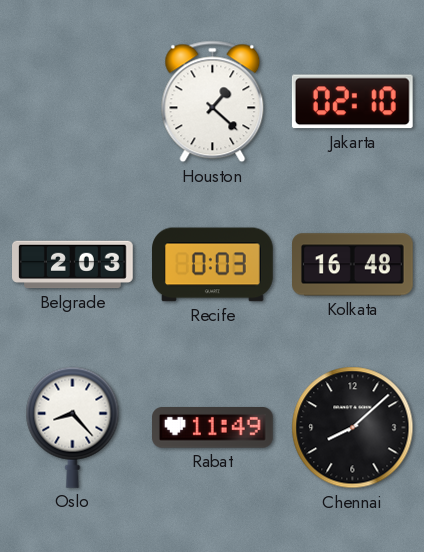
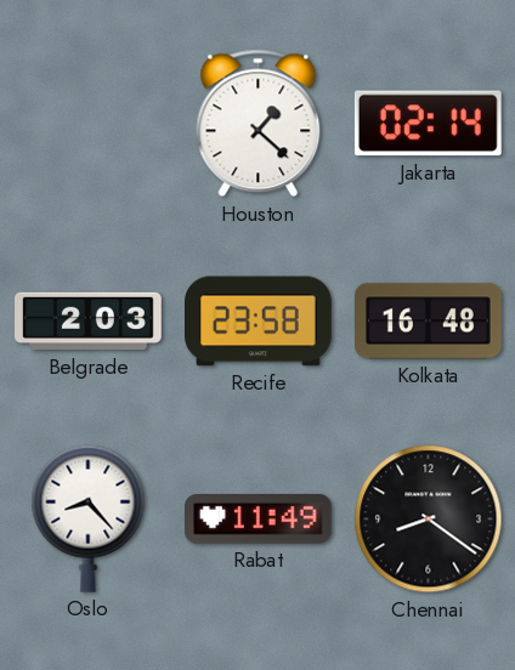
Jakarta: 02:10 -> 02:14 (428, 124)
Recife: 0:03 -> 23:58 (259, 322)
Chennai: 8:08 -> 8:21 (429, 519)
